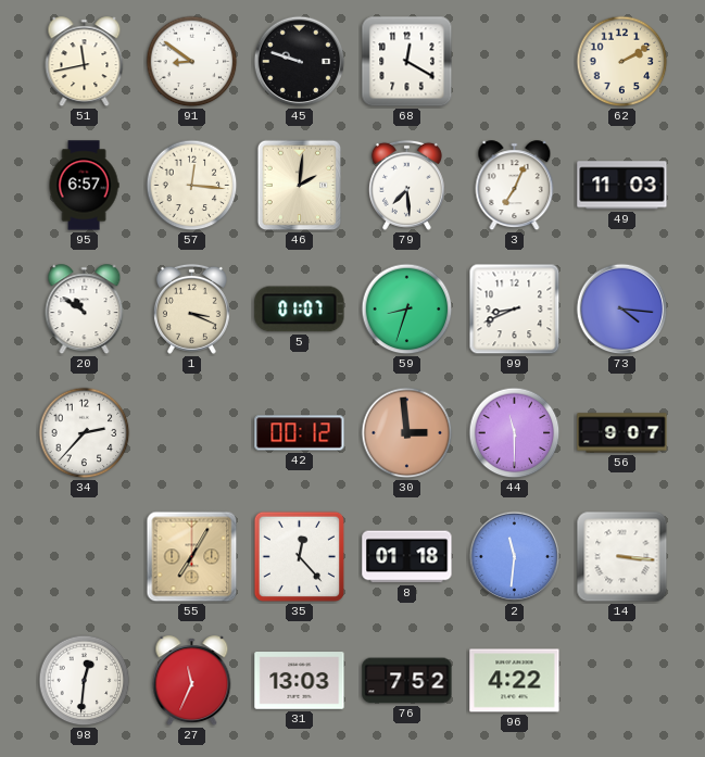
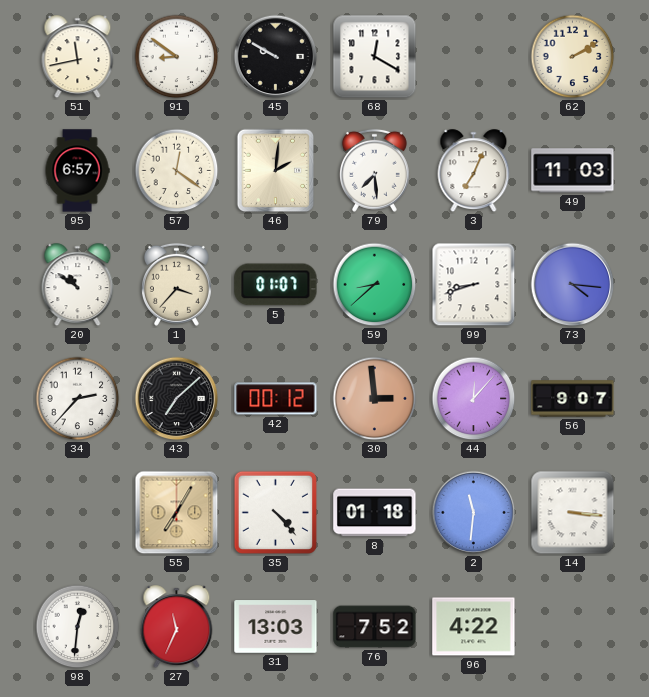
45: 9:48 -> 9:50 (276, 57)
57: 12:16 -> 12:21 (177, 171)
1: 3:19 -> 3:37 (176, 284)
59: 8:33 -> 8:38 (375, 285)
99: 8:41 -> 8:42 (474, 285)
43: none -> 7:08 (177, 399)
44: 11:30 -> 12:07 (474, 399)
35: 12:23 -> 4:23 (275, 512)
